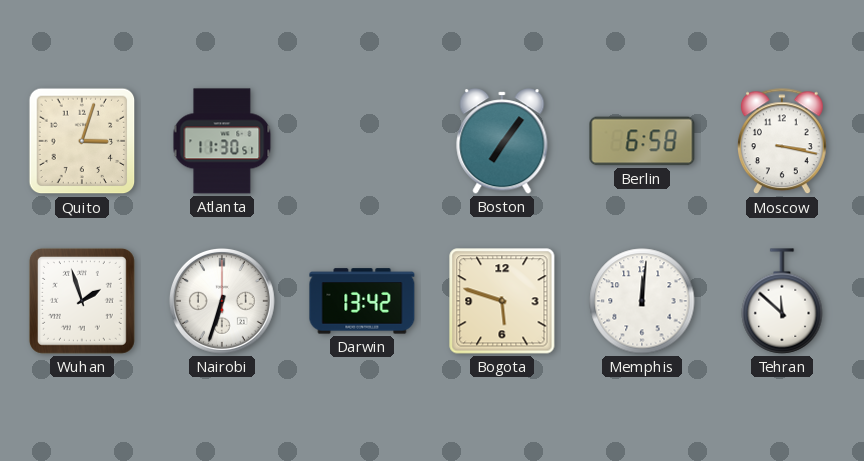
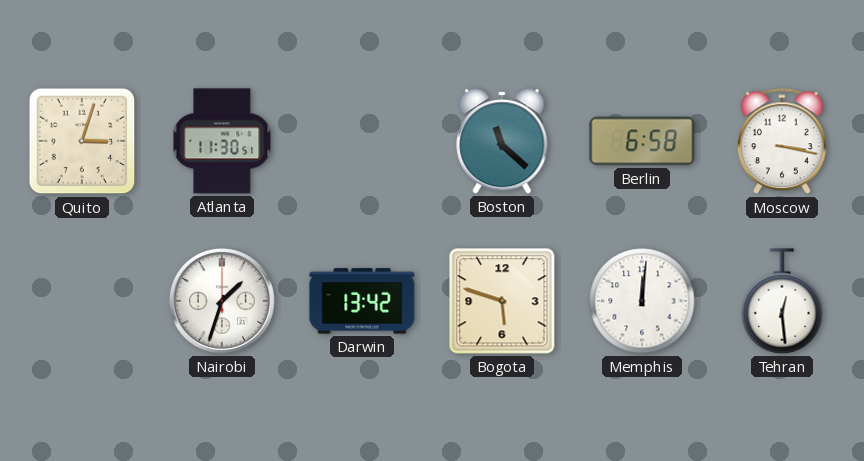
Boston: 7:06 -> 11:22 (502, 141)
Wuhan: 1:57 -> none (82, 301)
Nairobi: 6:33 -> 1:33 (222, 301)
Tehran: 11:52 -> 12:29 (782, 301)
